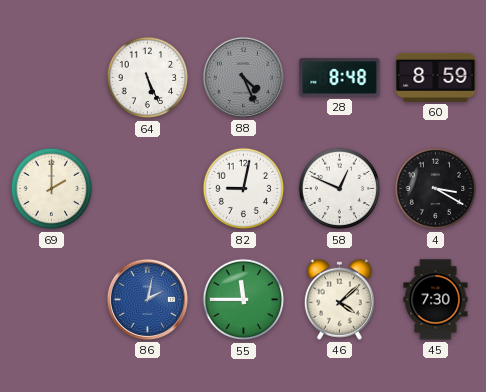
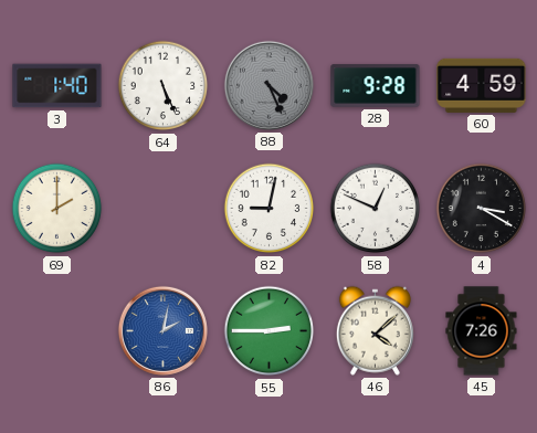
3: none -> 1:40 (57, 86)
28: 8:48 -> 9:28 (376, 86)
60: 8:59 -> 4:59 (482, 85)
55: 11:45 -> 2:45 (270, 331)
45: 7:30 -> 7:26 (482, 331)
